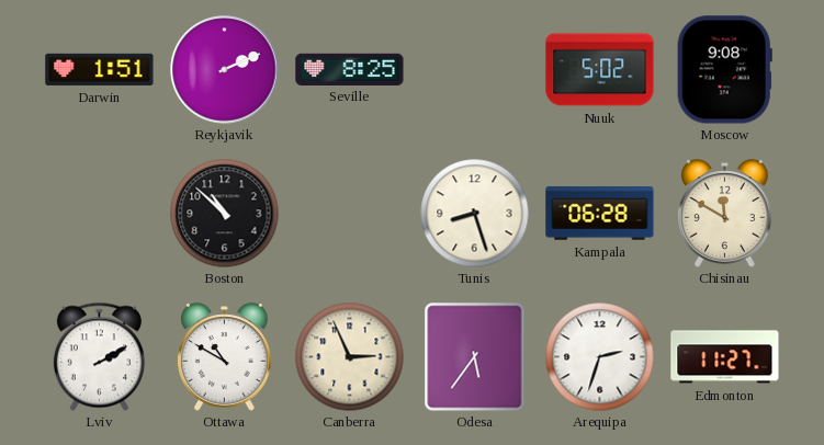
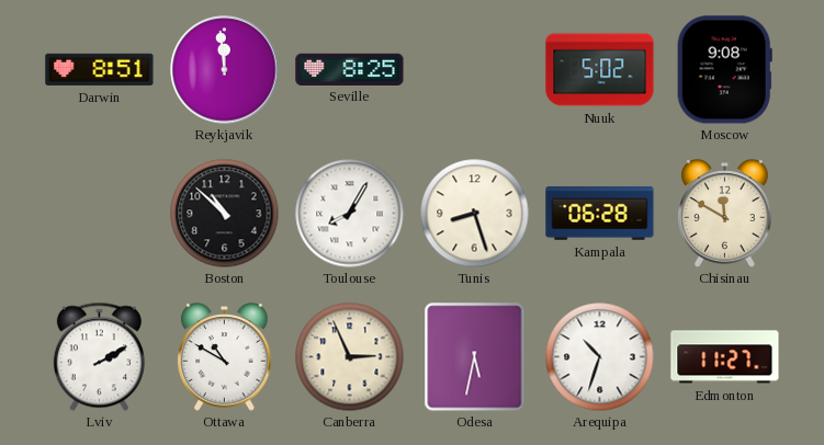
Darwin: 1:51 -> 8:51 (100, 69)
Reykjavik: 2:11 -> 11:59 (225, 70)
Toulouse: none -> 8:05 (350, 214)
Odesa: 5:36 -> 5:32 (475, 357)
Arequipa: 2:33 -> 10:33 (600, 357)
